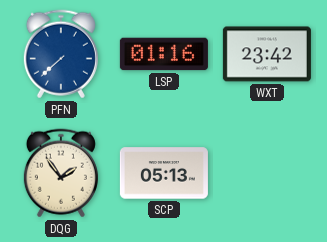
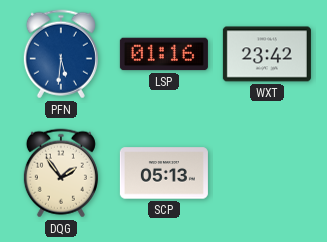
PFN: 7:38 -> 5:31 (61, 54)
